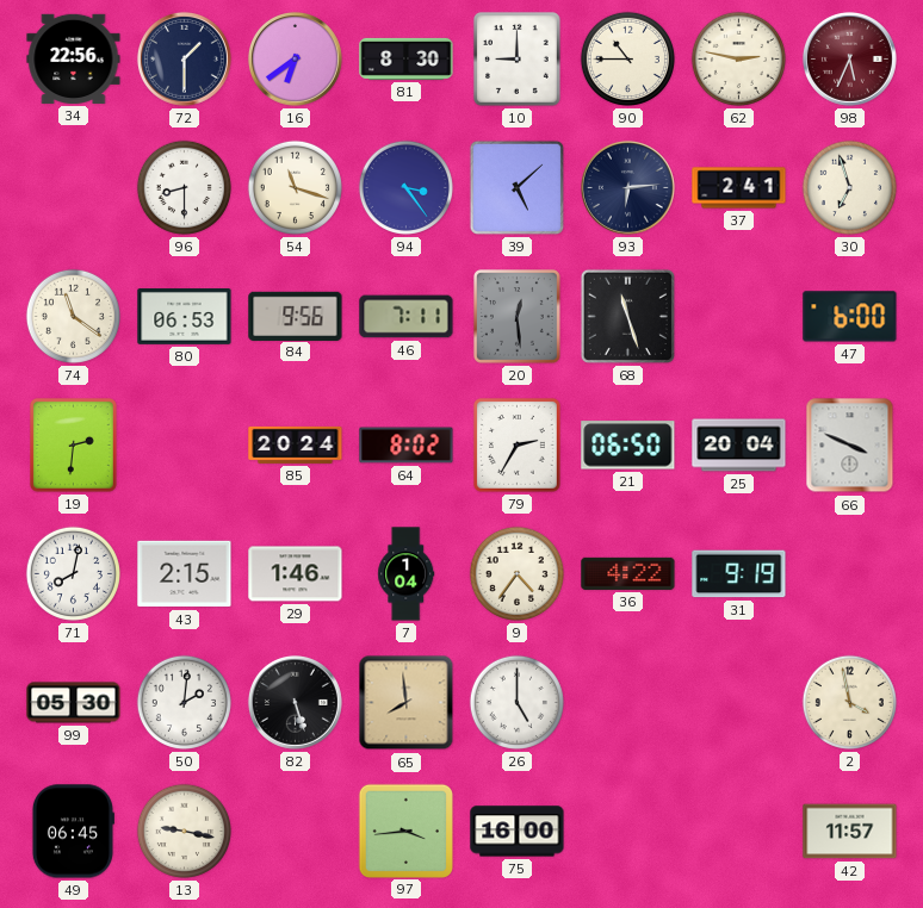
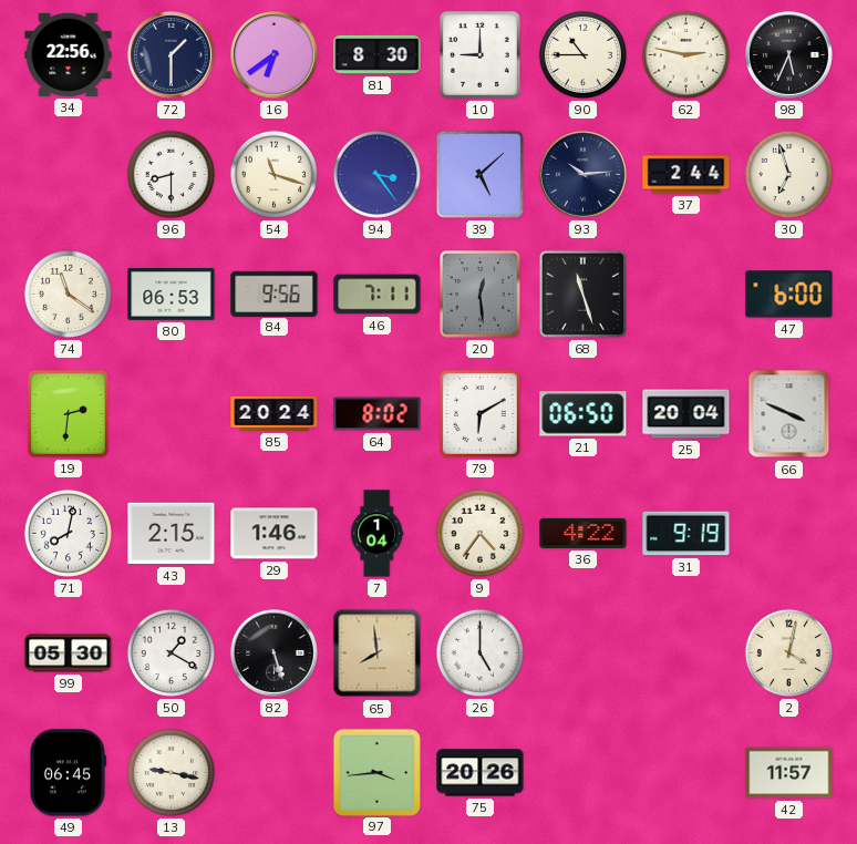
98 dial: burgundy -> black (788, 54)
93: 6:14 -> 10:14 (582, 174)
37: 2:41 -> 2:44 (686, 175)
79: 2:35 -> 6:10 (481, 414)
50: 2:01 -> 1:20 (171, 652)
2: 3:58 -> 4:02 (788, 652)
75: 16:00 -> 20:26 (481, 773)
